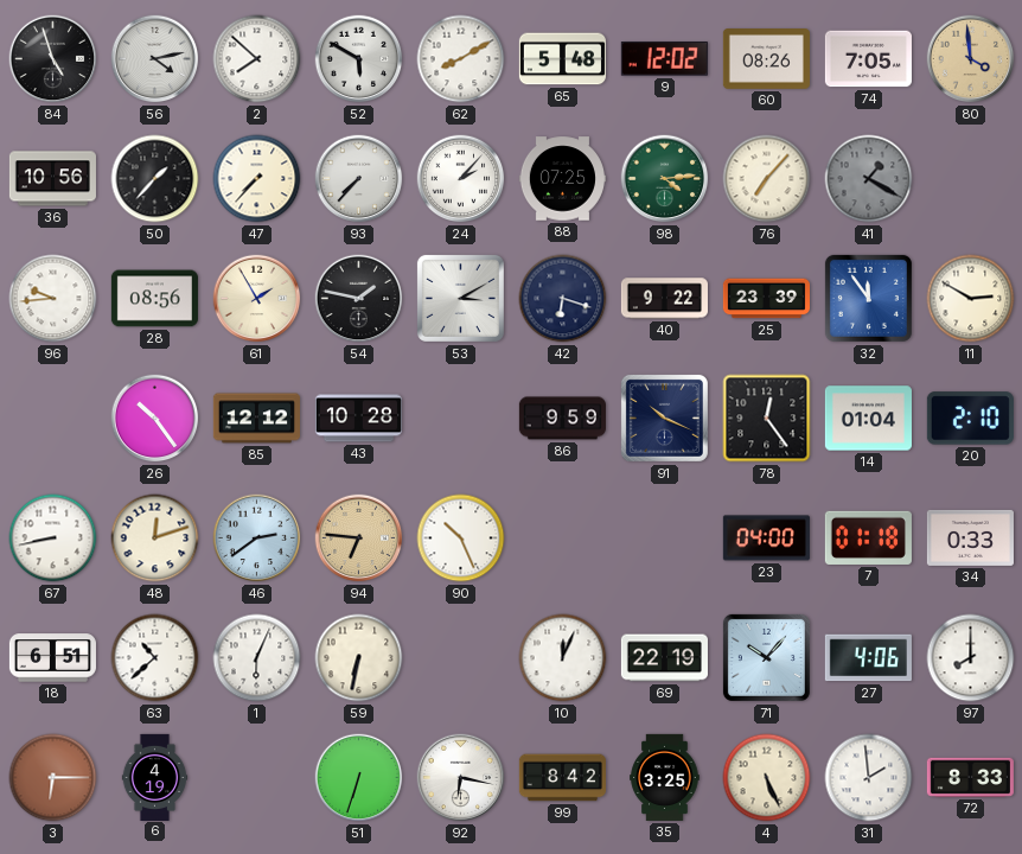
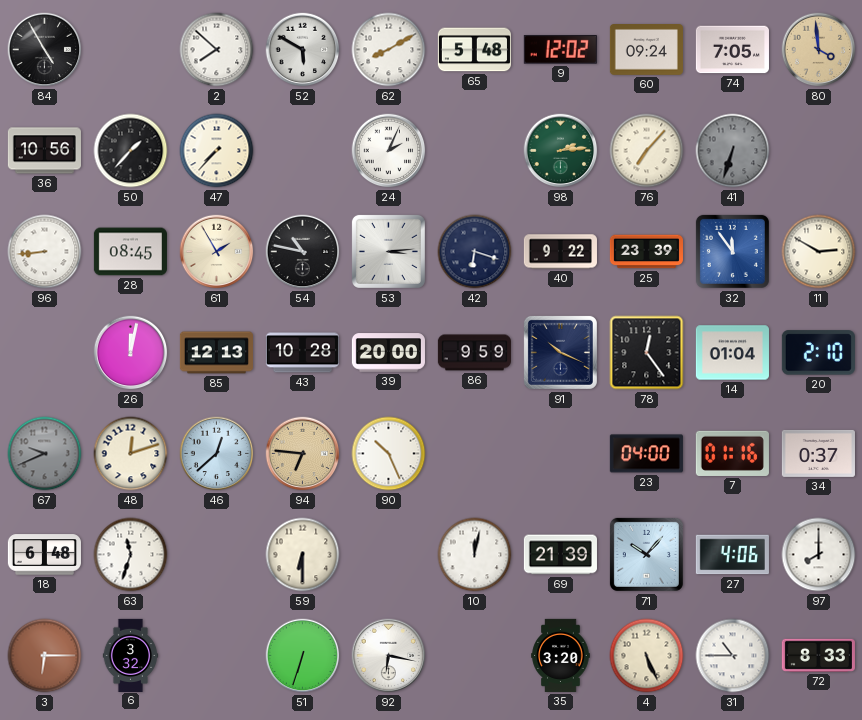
84: 4:57 -> 4:55 (45, 50)
56: 4:13 -> none (155, 59)
60: 08:26 -> 09:24 (646, 50)
93: 7:37 -> none (359, 179)
24: 2:07 -> 2:04 (389, 151)
88: 07:25 -> none (562, 179)
98: 4:14 -> 2:14 (561, 151)
41: 1:20 -> 6:33 (733, 151)
96: 9:44 -> 8:44 (45, 252)
28: 08:56 -> 08:45 (130, 252)
54: 1:47 -> 10:47 (303, 252)
53: 3:10 -> 3:14 (388, 251)
26: 10:24 -> 12:02 (131, 353)
85: 12:12 -> 12:13 (216, 353)
39: none -> 20:00 (388, 353)
67: 8:43 -> 9:41 (45, 454)
67 dial: white -> grey (45, 454)
46: 2:39 -> 12:38 (217, 454)
7: 01:18 -> 01:16 (732, 453)
34: 0:33 -> 0:37 (818, 453)
18: 6:51 -> 6:48 (44, 555)
63: 10:38 -> 11:33 (131, 555)
1: 6:04 -> none (257, 658)
59: 6:32 -> 6:30 (303, 555)
10: 12:04 -> 12:02 (475, 555)
69: 22:19 -> 21:39 (560, 555)
6: 4:19 -> 3:32 (131, 655)
99: 8:42 -> none (562, 778)
35: 3:25 -> 3:20 (561, 655)
31: 1:59 -> 10:45 (733, 656)
